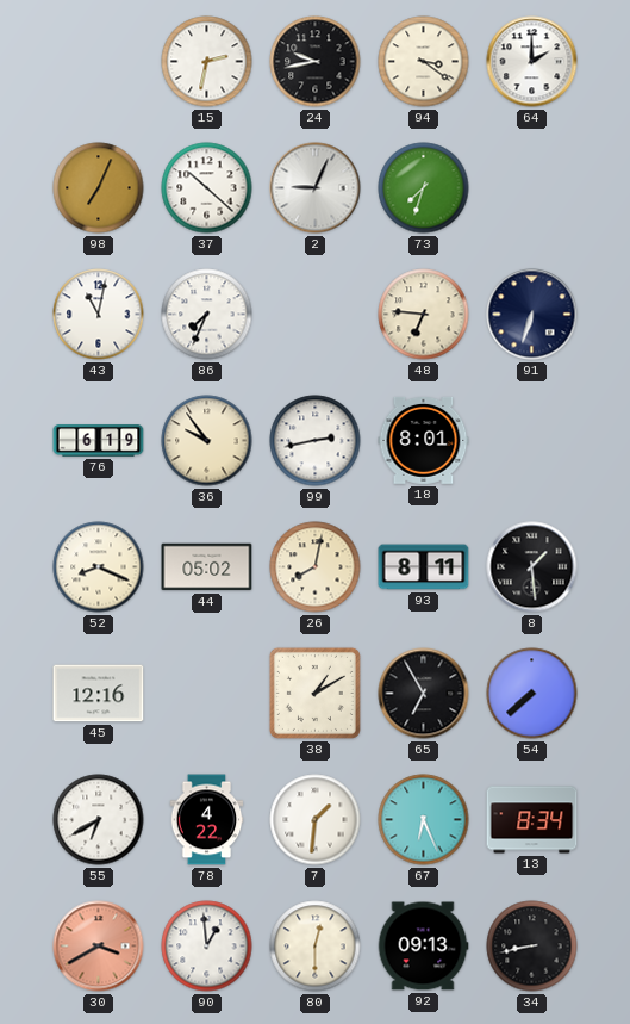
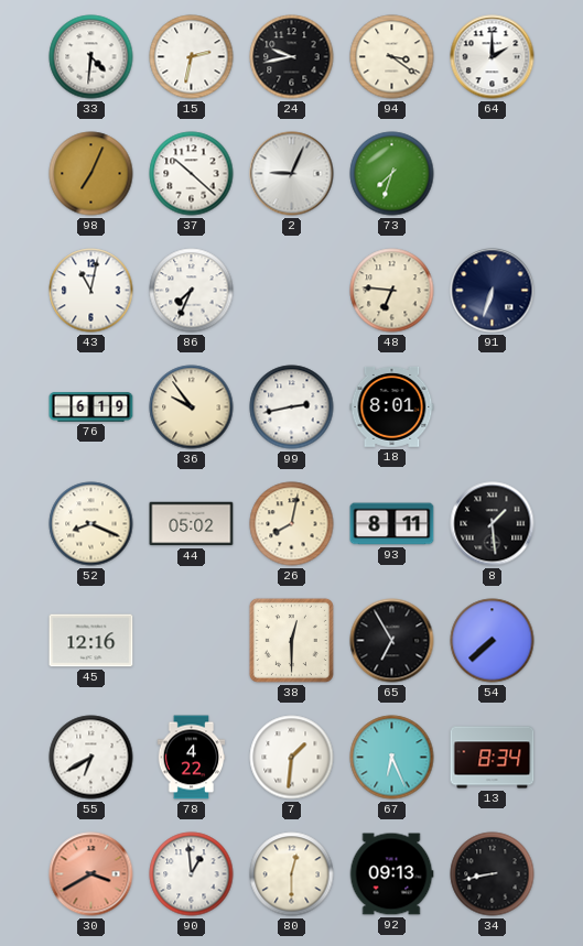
33: none -> 4:31 (91, 57)
38: 1:10 -> 12:30 (291, 640)
